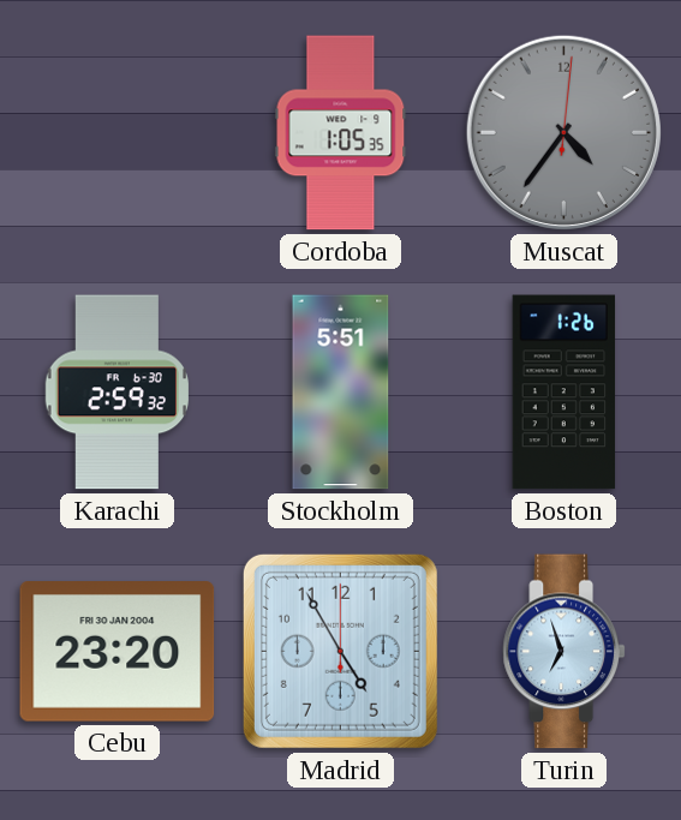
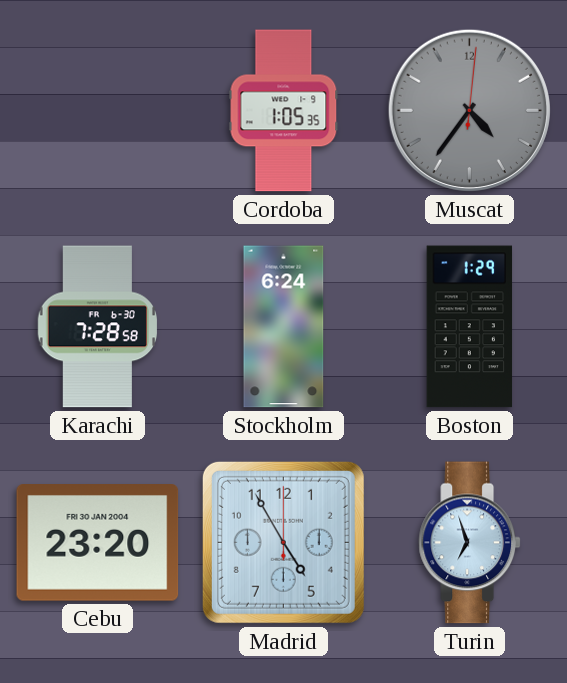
Karachi: 2:59 -> 7:28 (97, 327)
Stockholm: 5:51 -> 6:24 (284, 327)
Boston: 1:26 -> 1:29 (470, 327)
